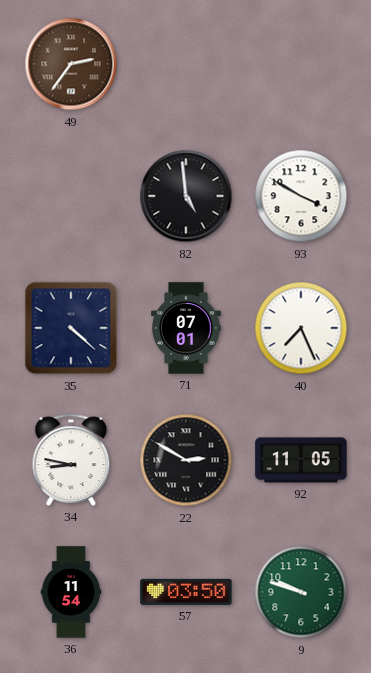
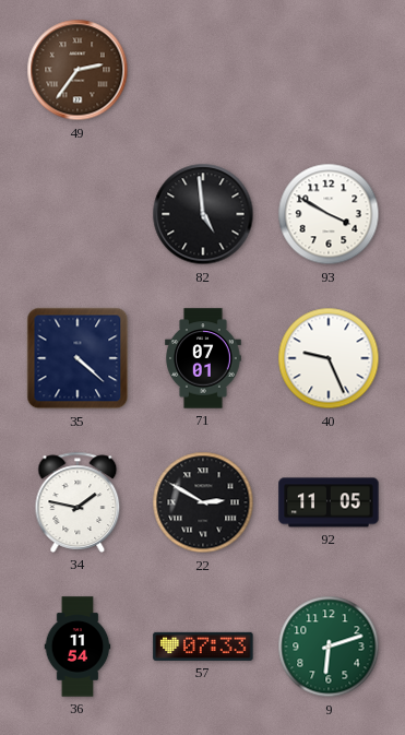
40: 7:26 -> 9:26 (329, 358)
34: 8:47 -> 1:47 (78, 502)
57: 03:50 -> 07:33 (203, 647)
9: 9:48 -> 6:12 (329, 647)
